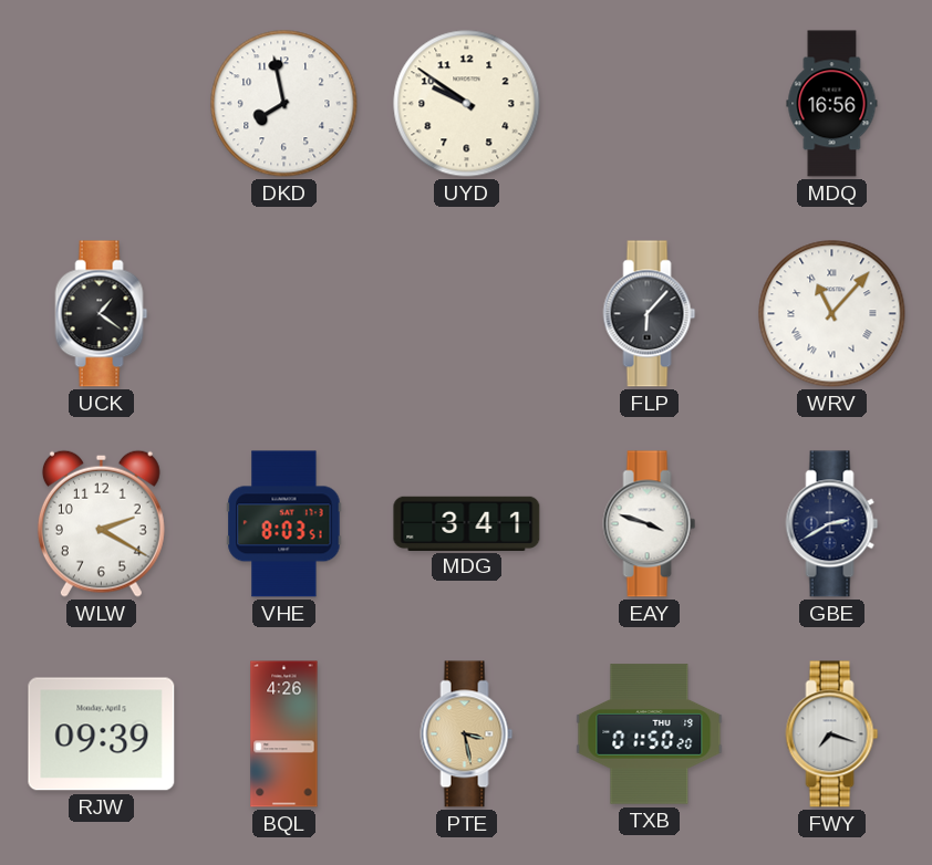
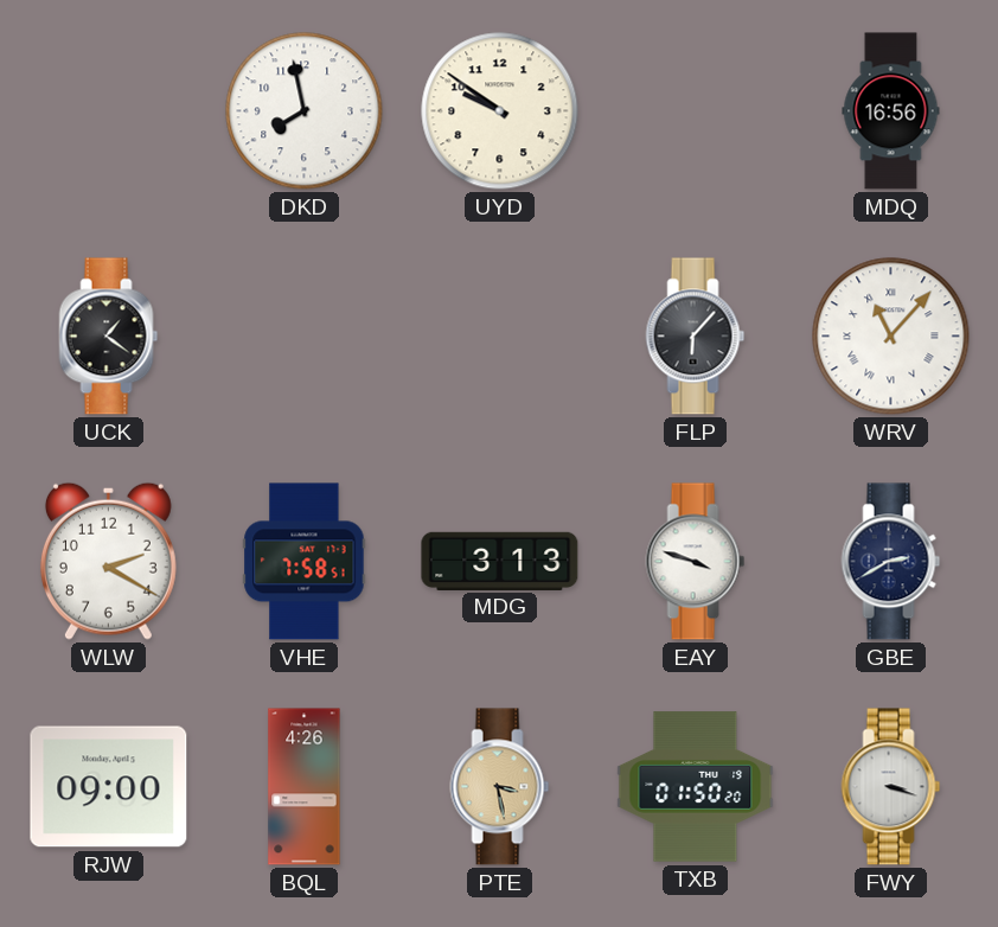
VHE: 8:03 -> 7:58 (305, 562)
MDG: 3:41 -> 3:13 (500, 561)
RJW: 09:39 -> 09:00 (109, 787)
FWY: 7:18 -> 3:18 (891, 787)
